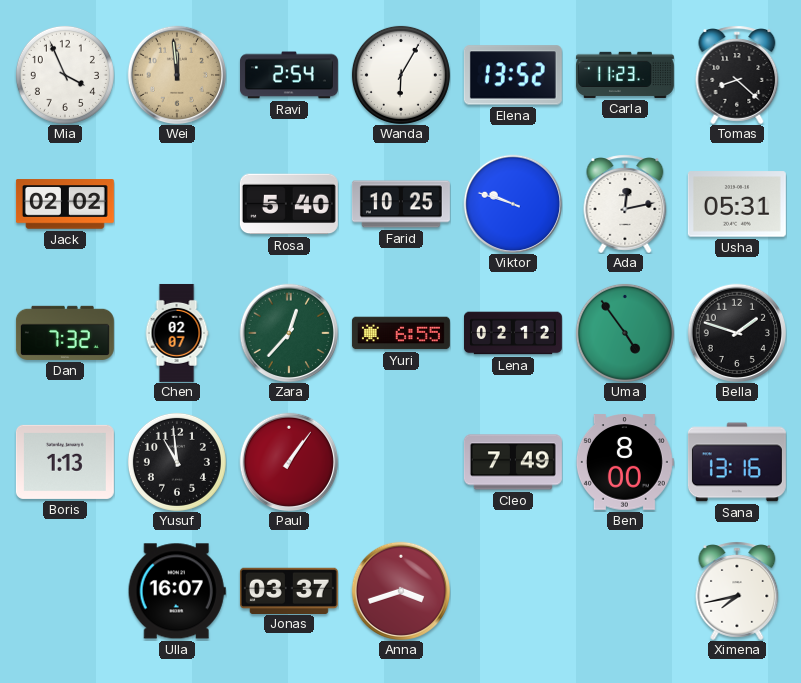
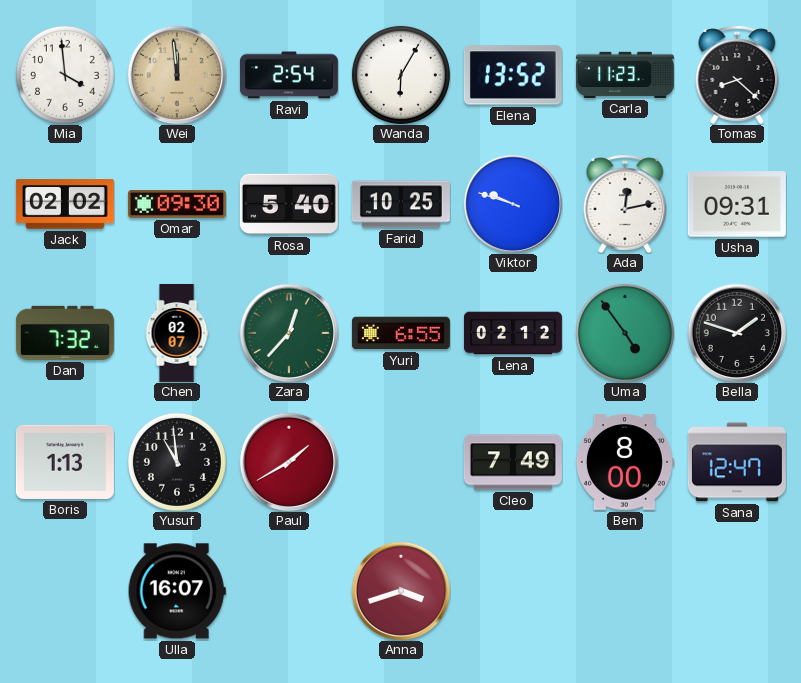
Mia: 3:56 -> 3:59 (65, 75)
Omar: none -> 09:30 (177, 205)
Usha: 05:31 -> 09:31 (737, 204)
Paul: 1:06 -> 1:40 (288, 461)
Sana: 13:16 -> 12:47 (737, 462)
Jonas: 03:37 -> none (289, 590)
Ximena: 7:43 -> none (737, 591)
